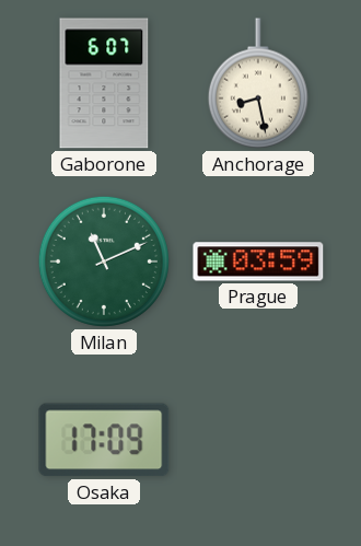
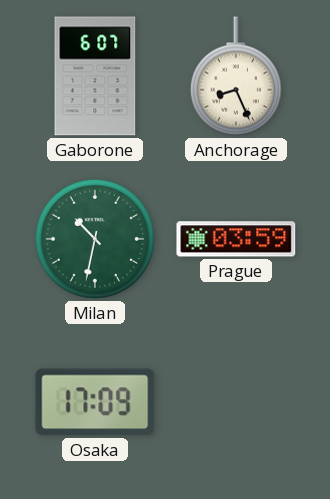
Anchorage: 8:28 -> 8:26 (236, 76)
Milan: 11:11 -> 10:32 (95, 239)
